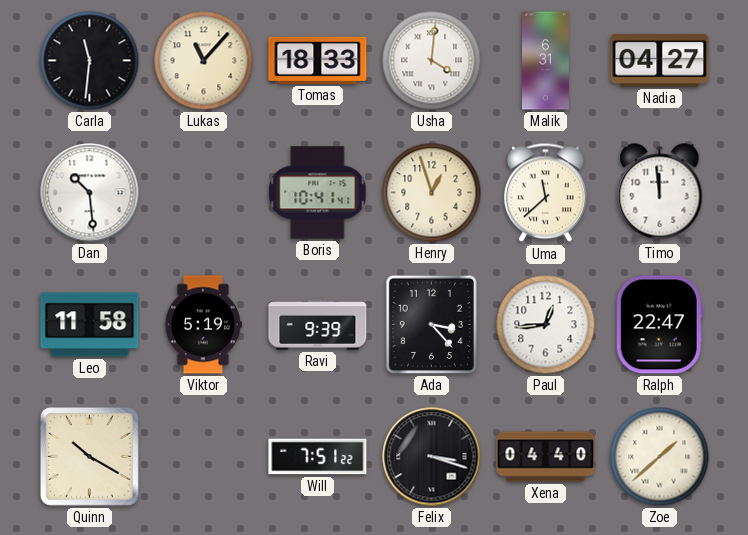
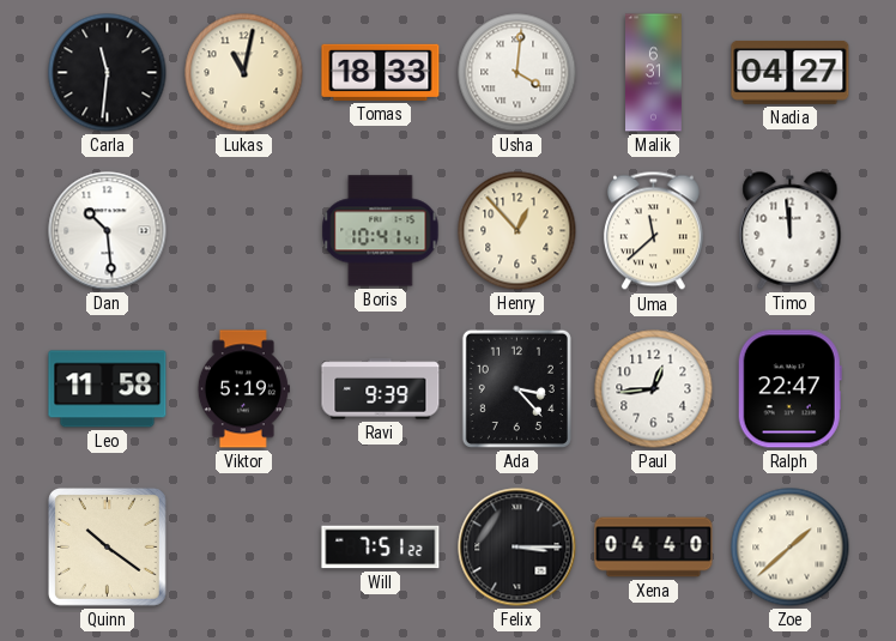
Lukas: 11:07 -> 11:02 (244, 73)
Henry: 12:57 -> 12:53 (517, 231)
Quinn: 10:20 -> 10:21 (107, 546)
Felix: 3:18 -> 3:15 (517, 548)
